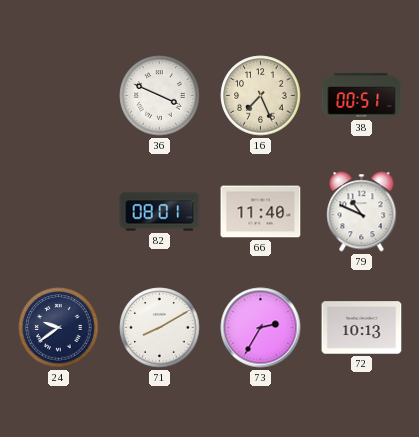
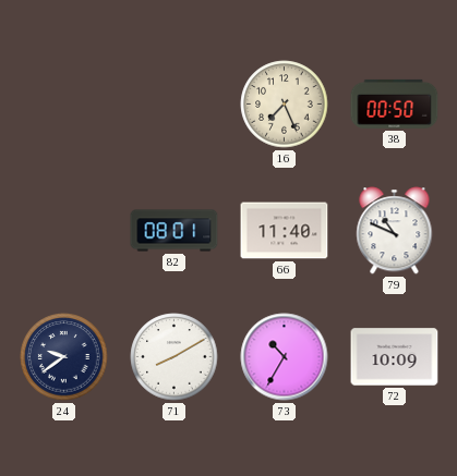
36: 3:49 -> none (160, 96)
38: 00:51 -> 00:50 (395, 103)
73: 2:35 -> 10:35 (285, 357)
72: 10:13 -> 10:09 (395, 357)
